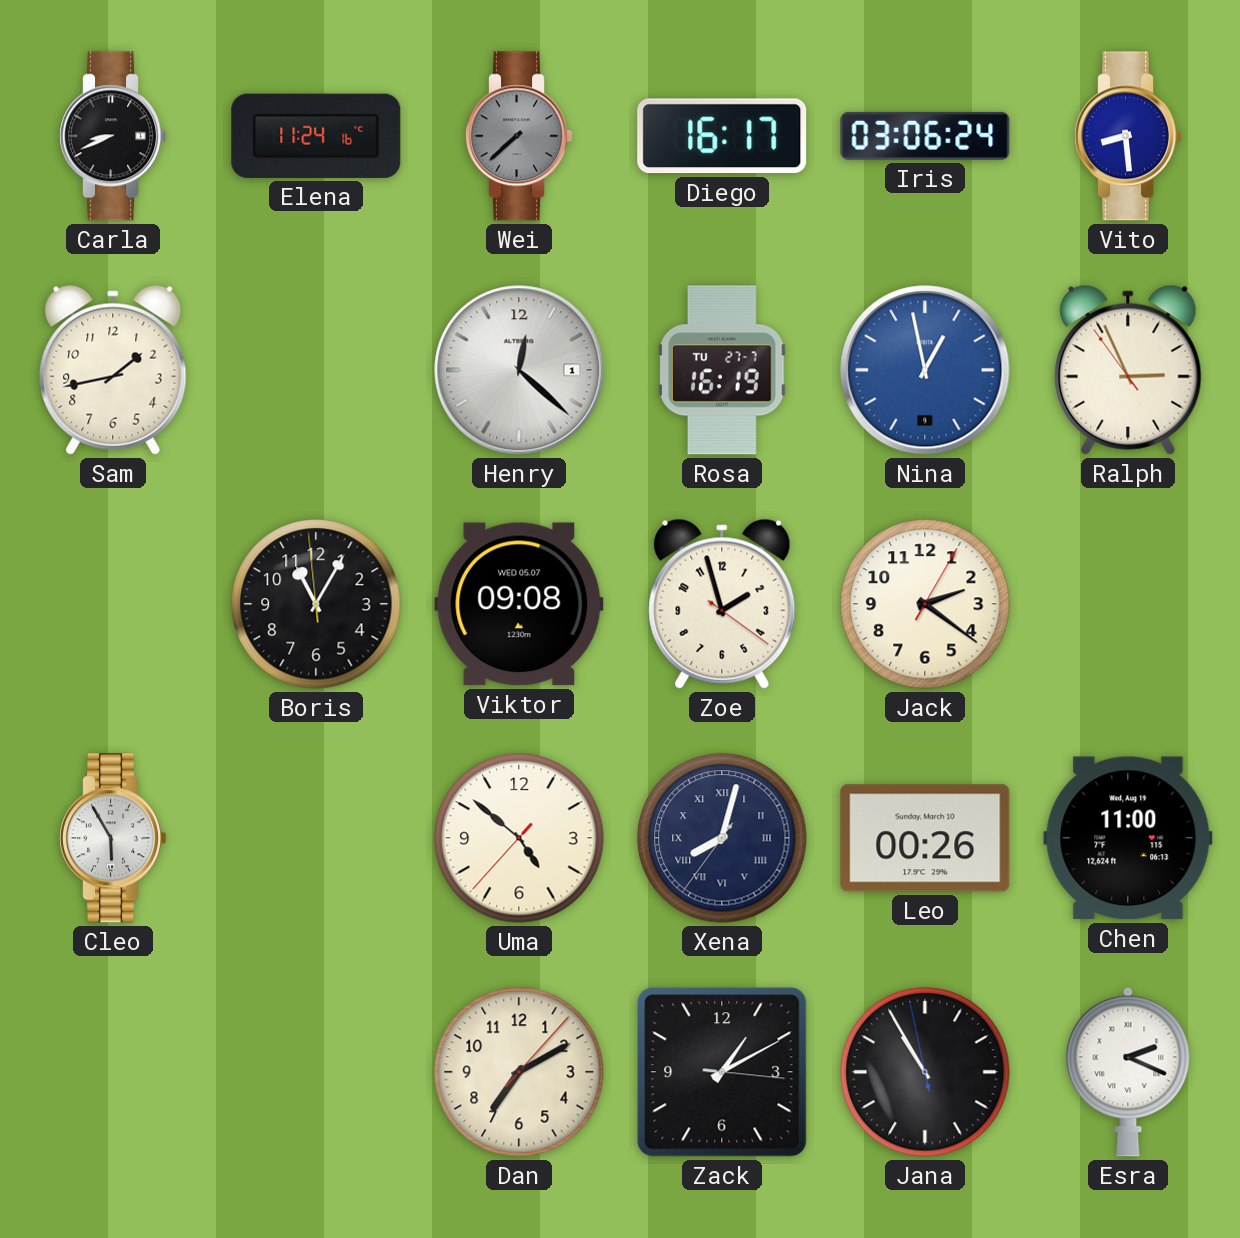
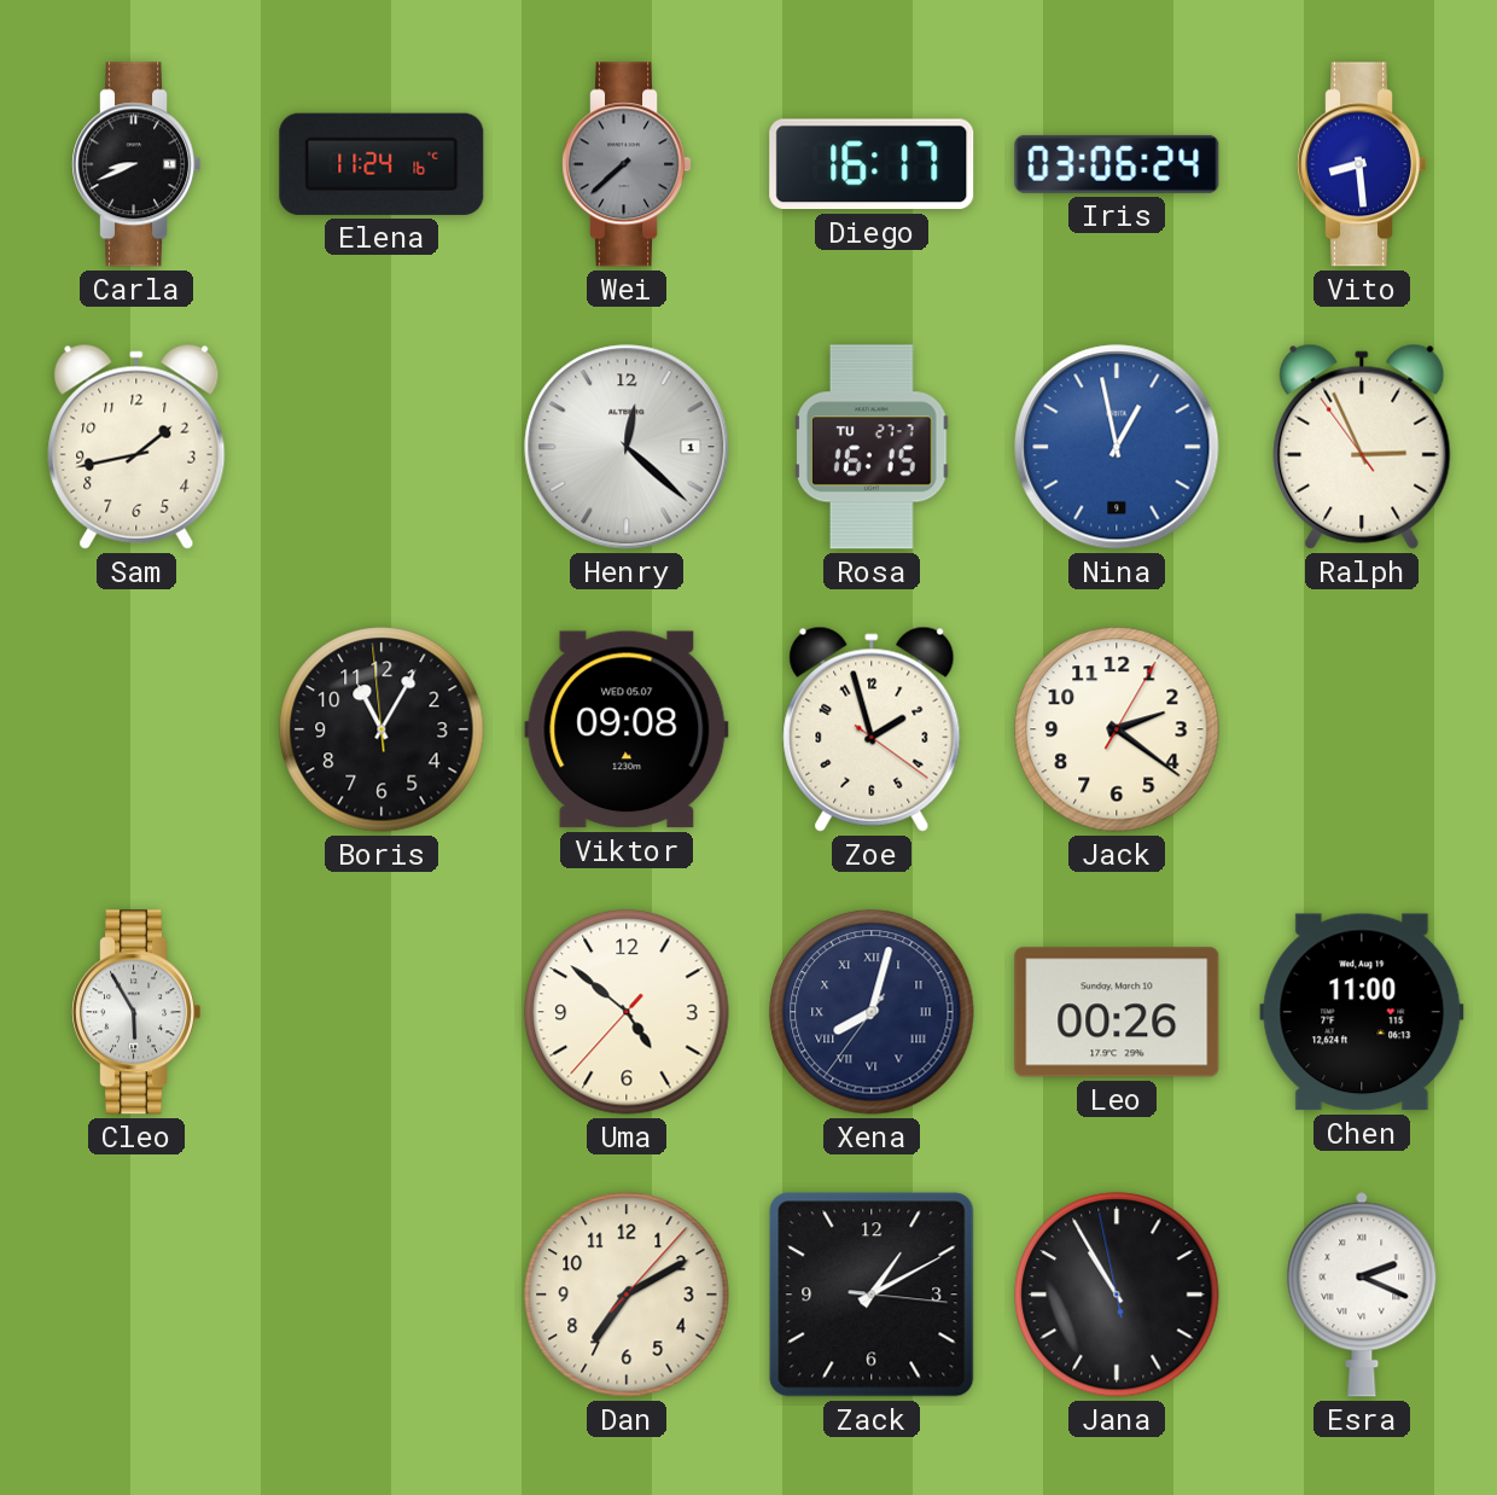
Rosa: 16:19 -> 16:15 (872, 447)
